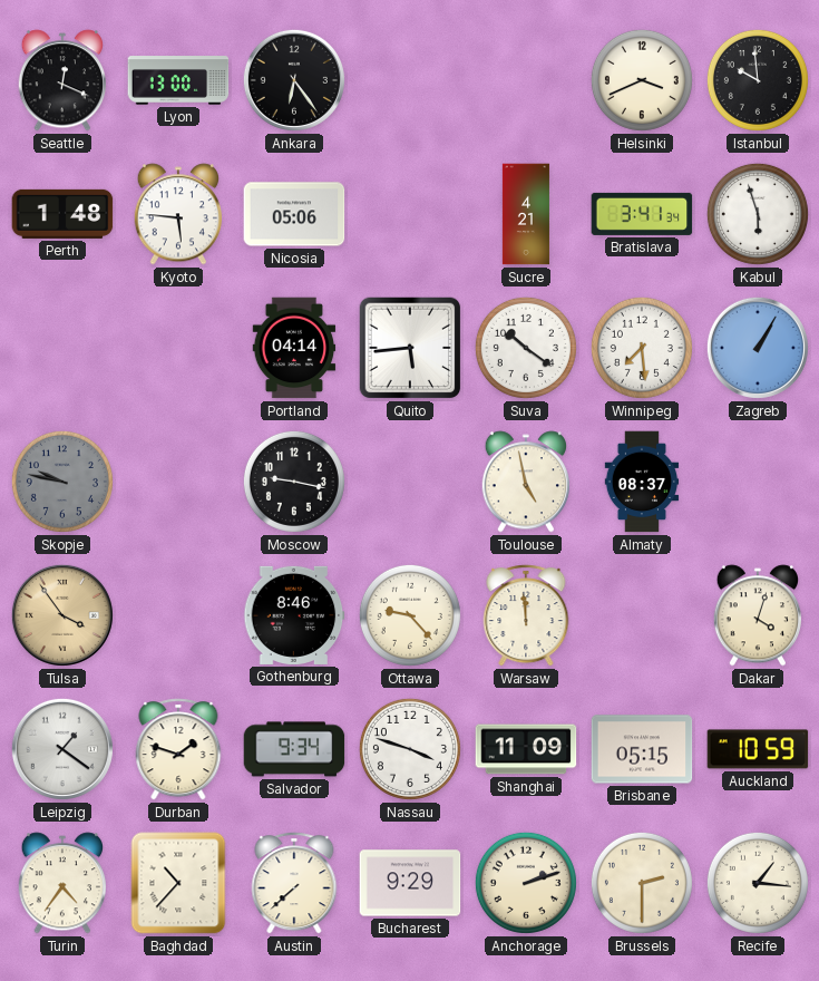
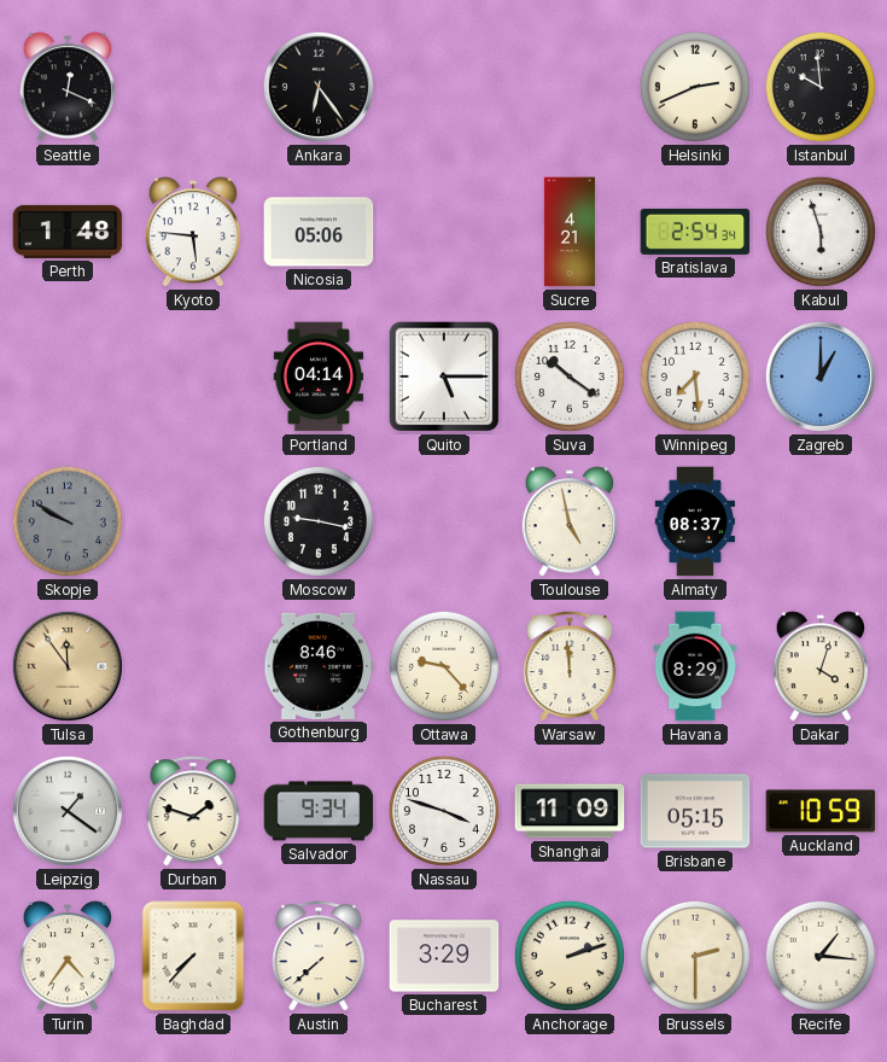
Lyon: 13:00 -> none (178, 80)
Helsinki: 3:41 -> 2:41 (695, 87)
Bratislava: 3:41 -> 2:54 (695, 232)
Quito: 5:44 -> 5:15 (444, 377)
Zagreb: 1:05 -> 1:00 (821, 377)
Skopje: 9:47 -> 9:50 (68, 521)
Tulsa: 3:54 -> 11:54 (68, 666)
Havana: none -> 8:29 (695, 666)
Baghdad: 10:37 -> 7:37 (193, 956)
Bucharest: 9:29 -> 3:29 (444, 956)
